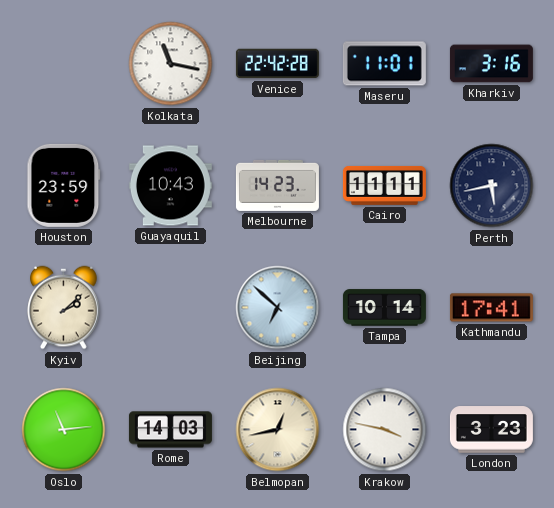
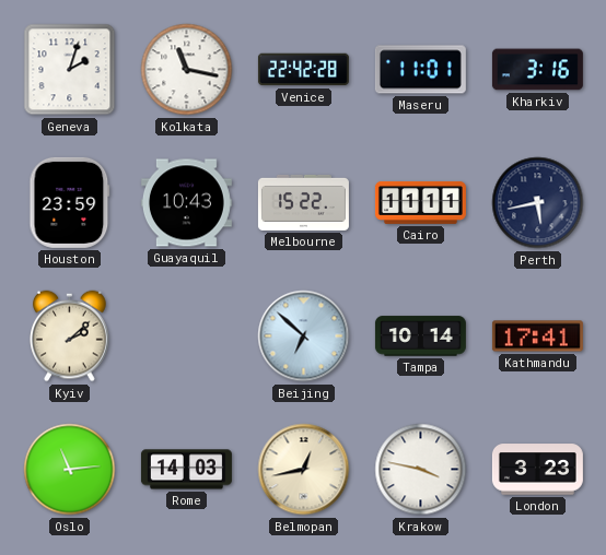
Geneva: none -> 2:03 (70, 70)
Melbourne: 14:23 -> 15:22 (303, 202)
